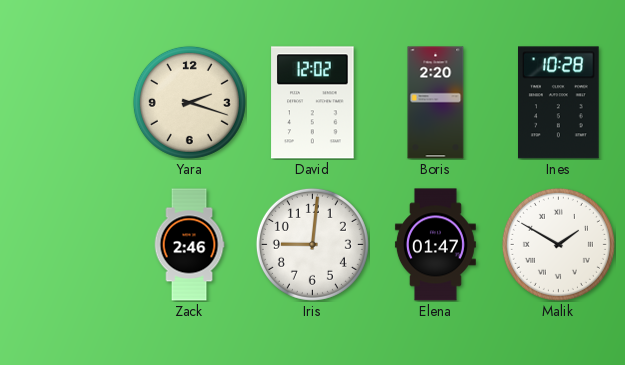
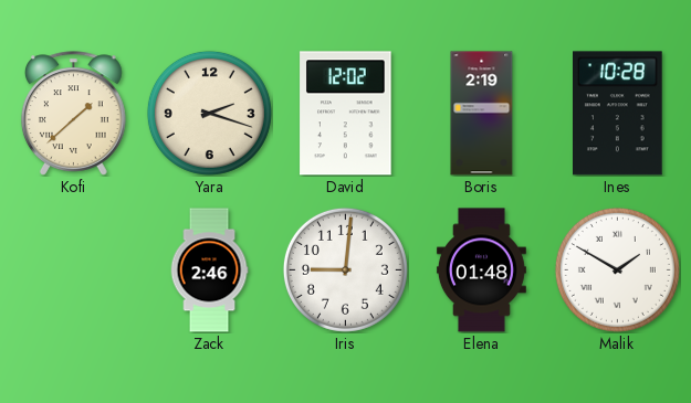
Kofi: none -> 1:38 (74, 114)
Boris: 2:20 -> 2:19 (482, 114)
Elena: 01:47 -> 01:48 (481, 271)
